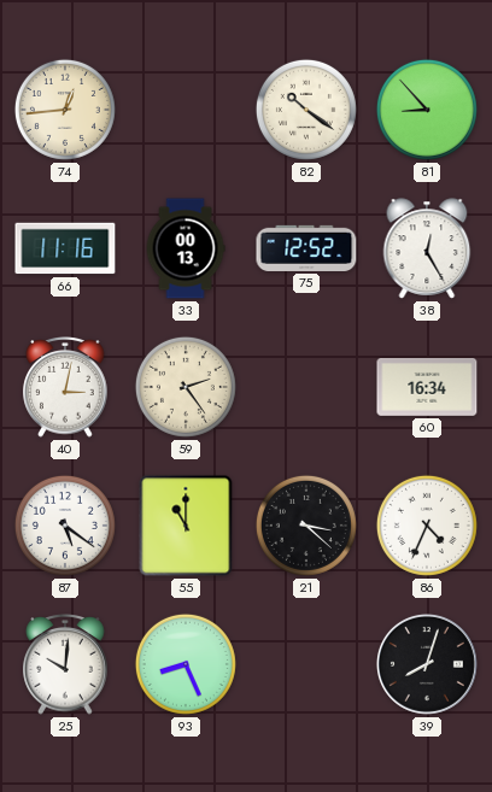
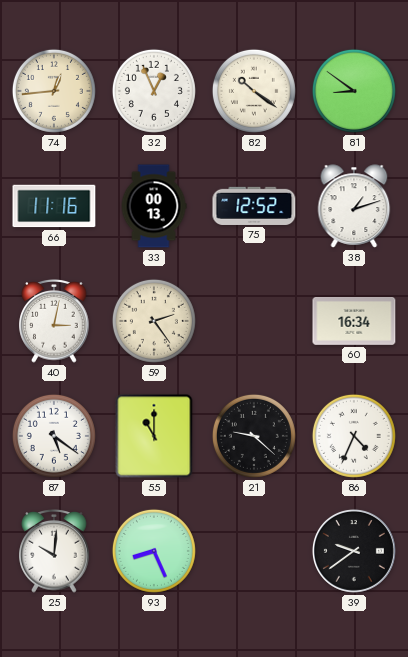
32: none -> 12:56 (154, 91)
81: 8:53 -> 8:51 (354, 91)
38: 12:25 -> 1:12 (354, 206)
21: 3:22 -> 9:22 (254, 436)
39: 8:03 -> 9:39 (354, 551)
